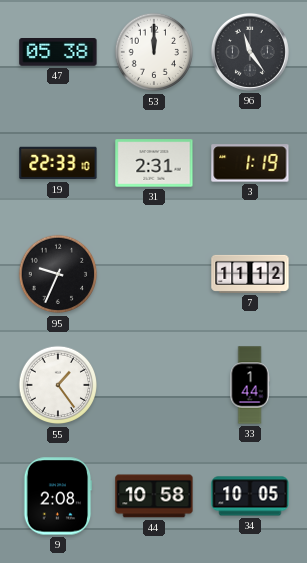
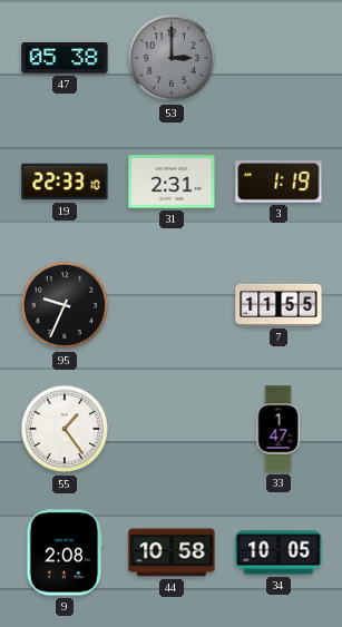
53: 12:00 -> 3:00 (172, 58)
53 dial: white -> grey (172, 58)
96: 11:24 -> none (250, 52)
7: 11:12 -> 11:55 (279, 305)
33: 1:44 -> 1:47 (279, 429)
